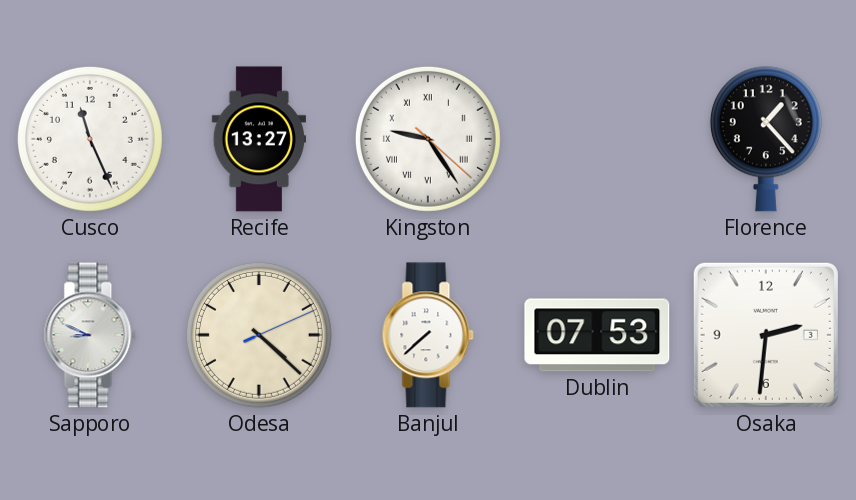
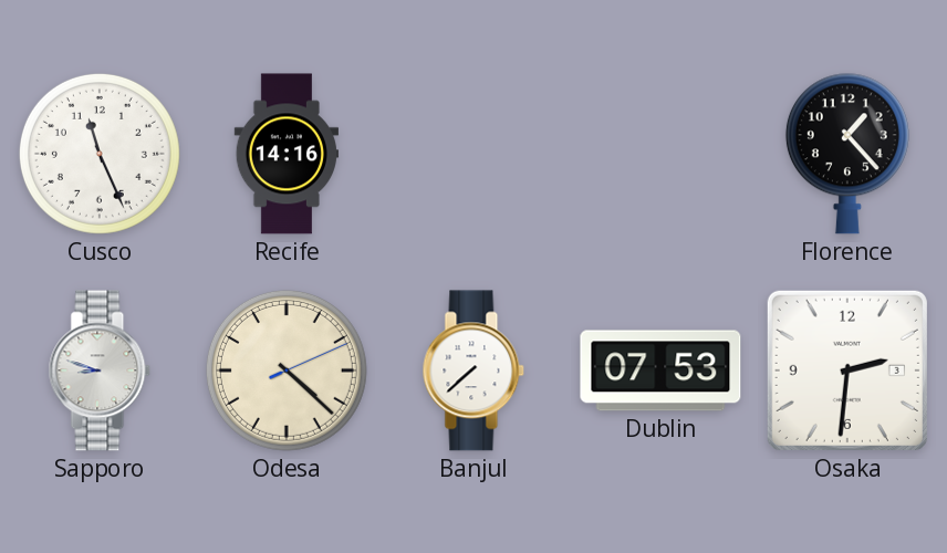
Recife: 13:27 -> 14:16 (285, 154)
Kingston: 9:24 -> none (428, 139)
Sapporo: 8:49 -> 8:48 (100, 371)
